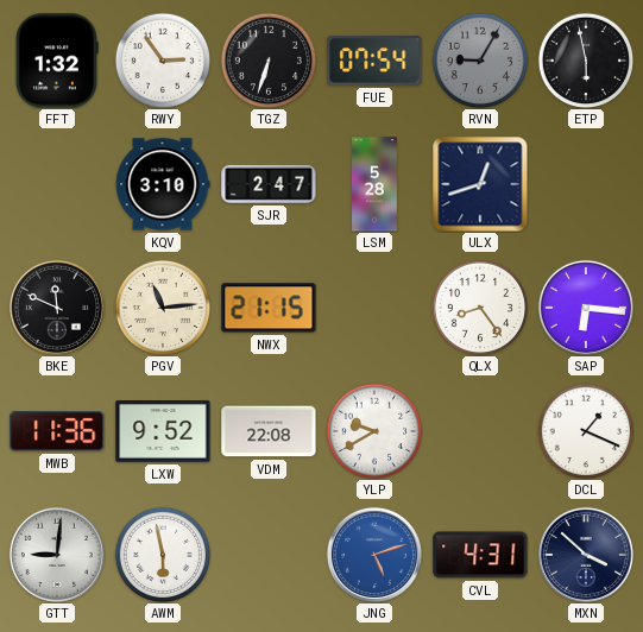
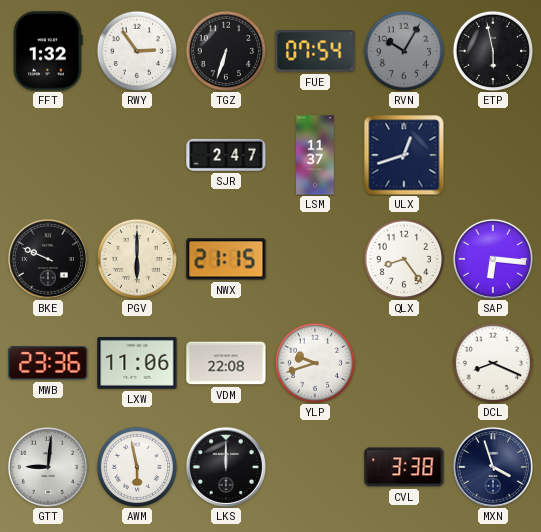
RVN: 9:05 -> 10:05 (404, 51)
KQV: 3:10 -> none (163, 184)
LSM: 5:28 -> 11:37 (315, 155)
BKE: 11:49 -> 9:49 (48, 259)
PGV: 11:14 -> 6:00 (137, 259)
MWB: 11:36 -> 23:36 (48, 363)
LXW: 9:52 -> 11:06 (137, 364)
YLP: 9:40 -> 9:42 (315, 363)
DCL: 1:19 -> 8:19 (493, 363)
LKS: none -> 12:00 (226, 467)
JNG: 5:12 -> none (374, 555)
CVL: 4:31 -> 3:38 (404, 467)
MXN: 3:52 -> 3:57 (493, 467)
